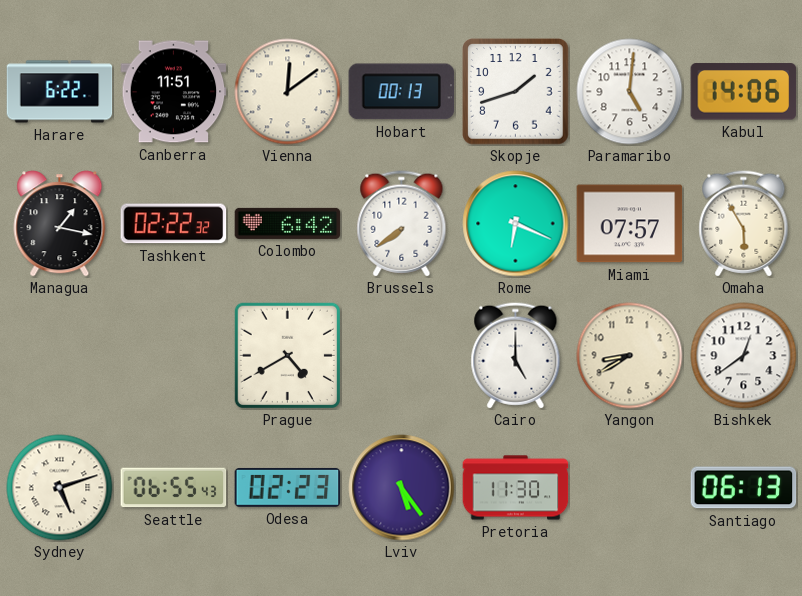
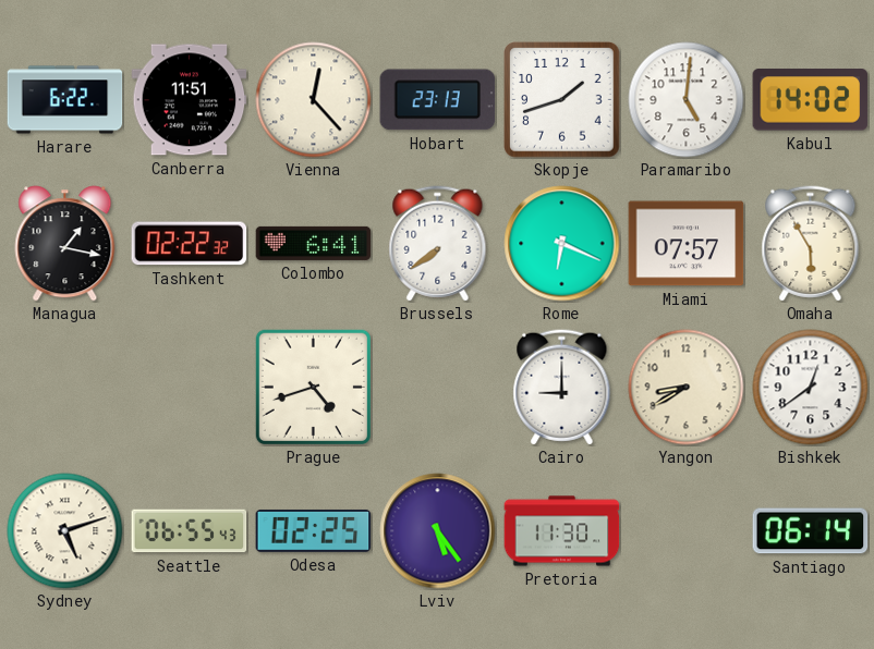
Vienna: 12:09 -> 12:23 (314, 100)
Hobart: 00:13 -> 23:13 (438, 100)
Kabul: 14:06 -> 14:02 (811, 100)
Colombo: 6:42 -> 6:41 (314, 243)
Prague: 4:40 -> 4:42 (313, 387)
Cairo: 5:00 -> 9:00 (562, 388)
Odesa: 02:23 -> 02:25 (314, 531)
Santiago: 06:13 -> 06:14 (811, 531)
